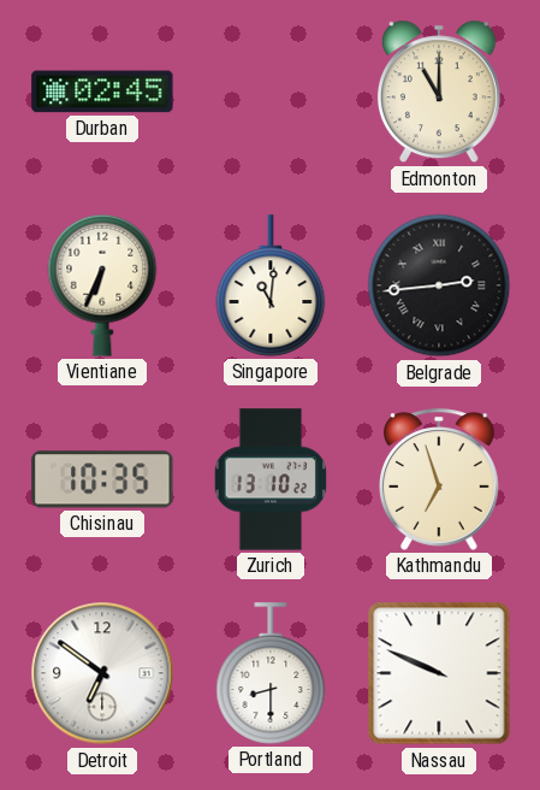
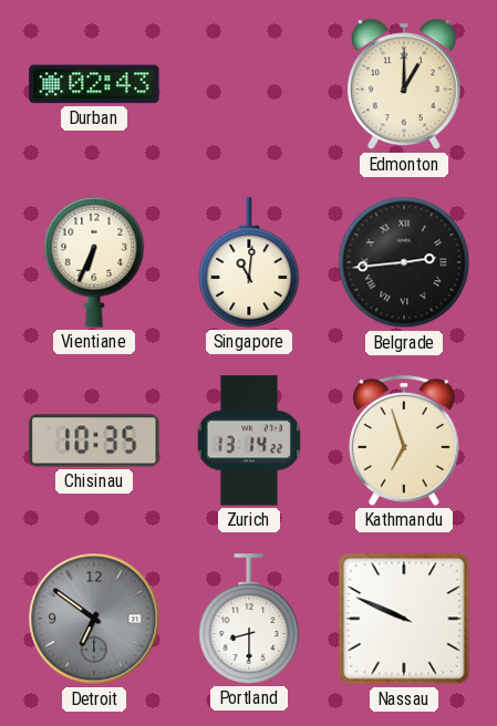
Durban: 02:45 -> 02:43 (94, 84)
Edmonton: 11:00 -> 1:00 (404, 84)
Zurich: 13:10 -> 13:14 (249, 440)
Detroit dial: white -> grey (94, 619)
